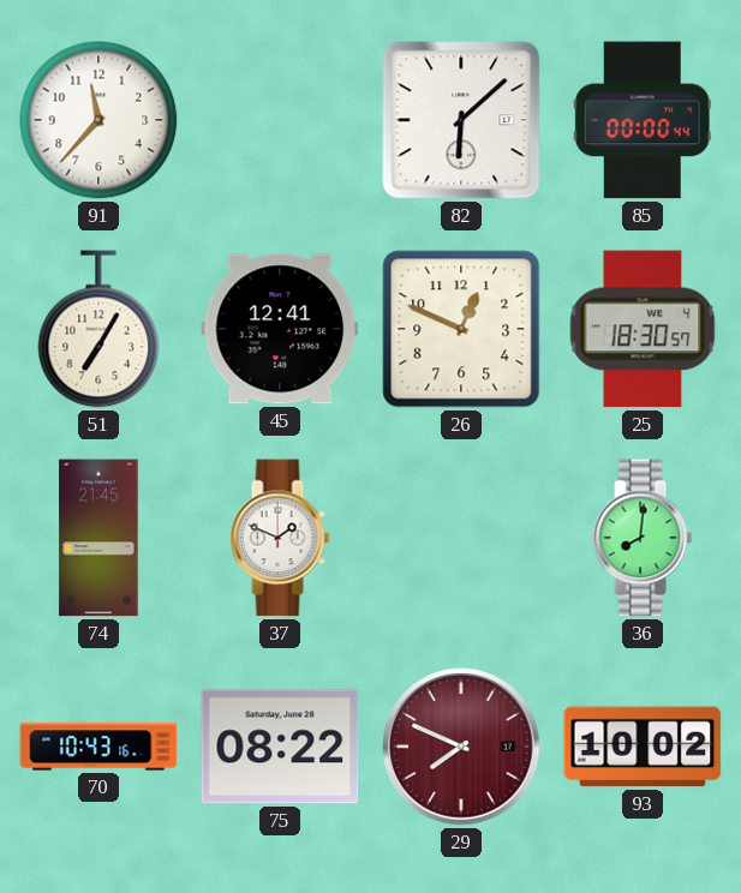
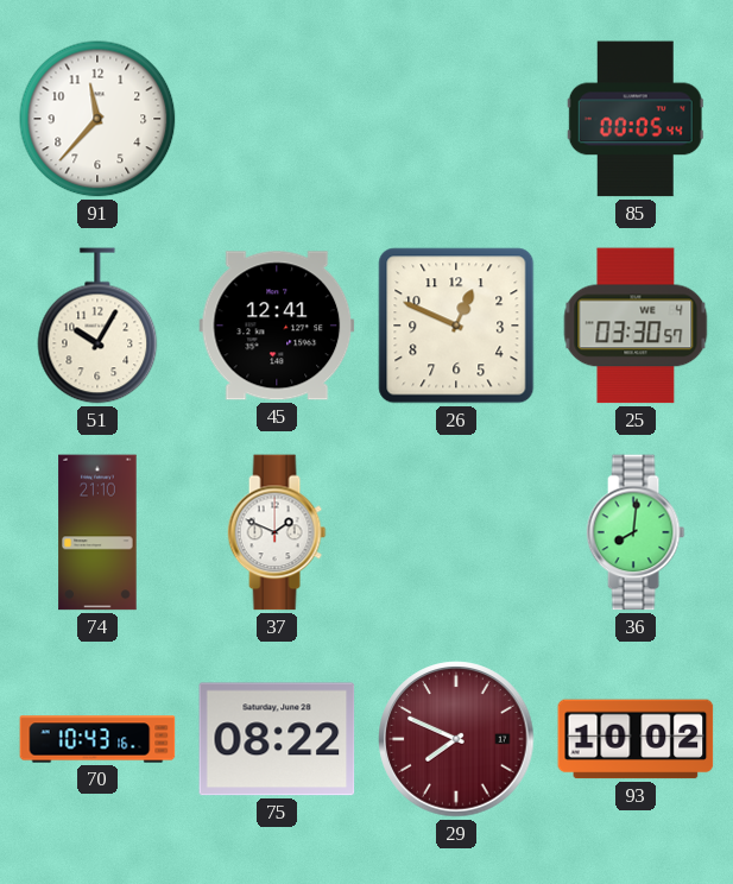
82: 6:08 -> none (461, 120)
85: 00:00 -> 00:05 (636, 119)
51: 7:05 -> 10:05 (97, 326)
25: 18:30 -> 03:30 (636, 326)
74: 21:45 -> 21:10 (97, 532)
